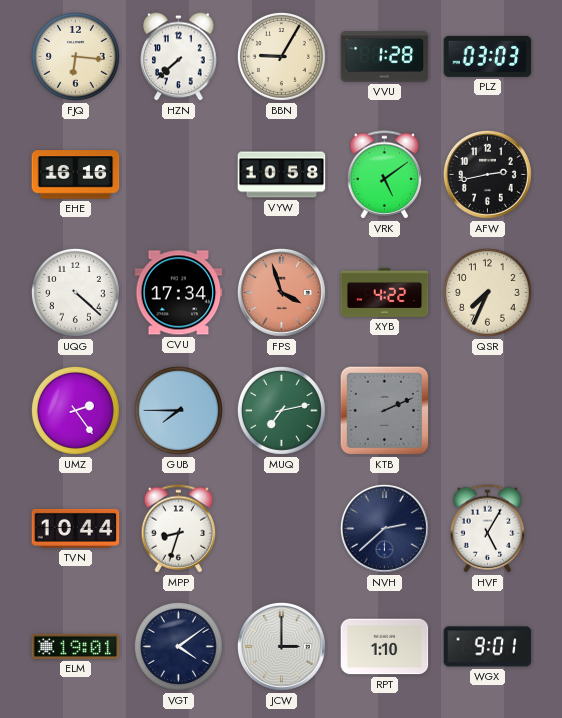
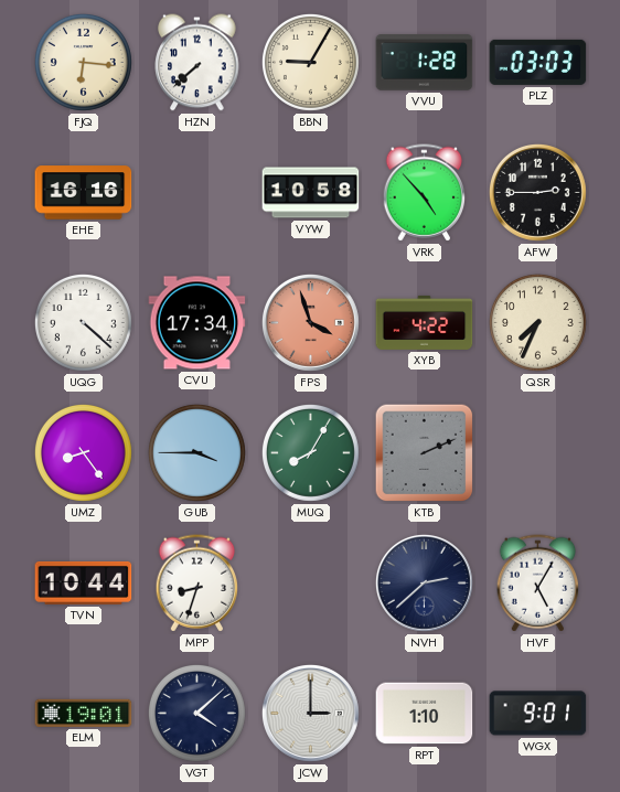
VRK: 5:09 -> 4:53 (425, 193)
AFW: 2:43 -> 2:45 (537, 192)
UMZ: 2:24 -> 8:24 (83, 452)
GUB: 7:45 -> 3:45 (196, 452)
MUQ: 7:13 -> 8:05 (310, 452)
VGT: 4:09 -> 4:08 (196, 713)
